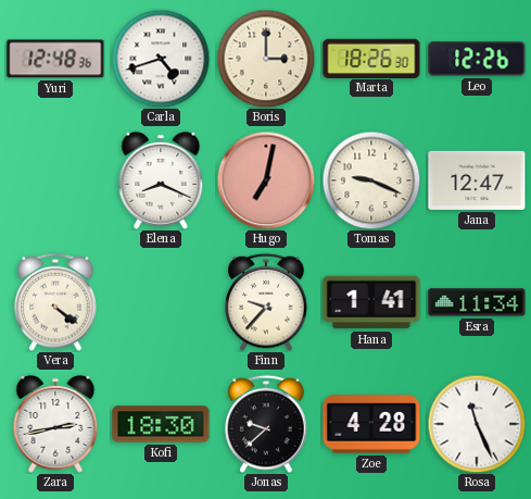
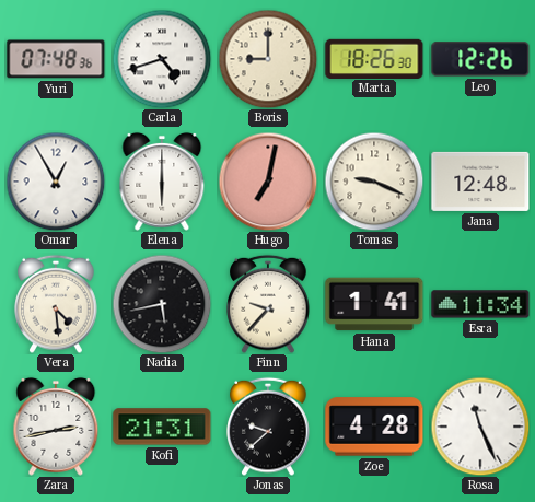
Yuri: 12:48 -> 07:48 (56, 59)
Boris: 3:00 -> 9:00 (268, 59)
Omar: none -> 12:55 (56, 182)
Elena: 8:19 -> 6:00 (162, 182)
Jana: 12:47 -> 12:48 (480, 182)
Vera: 4:21 -> 4:29 (56, 304)
Nadia: none -> 5:43 (162, 304)
Kofi: 18:30 -> 21:31 (162, 427)
